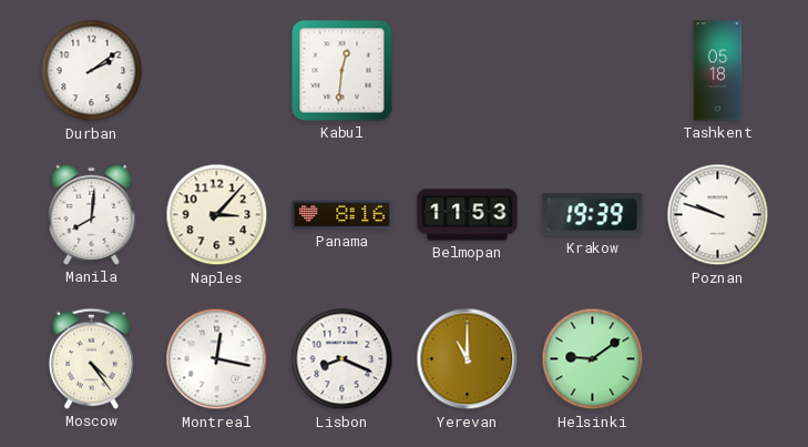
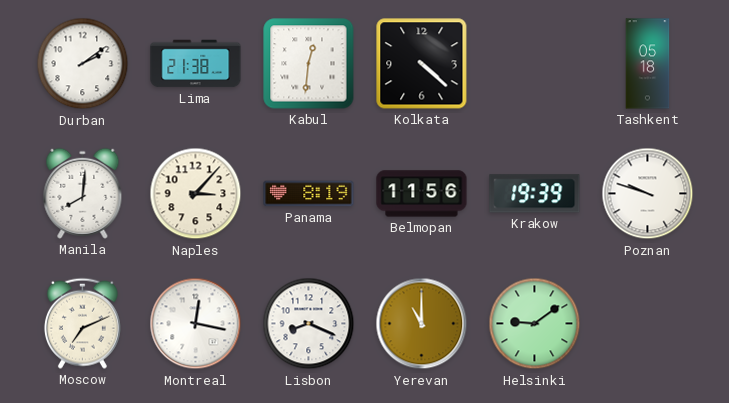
Lima: none -> 21:38 (196, 64)
Kolkata: none -> 4:22 (422, 64)
Panama: 8:16 -> 8:19 (309, 194)
Belmopan: 11:53 -> 11:56 (422, 194)
Moscow: 4:24 -> 7:11 (82, 323)
